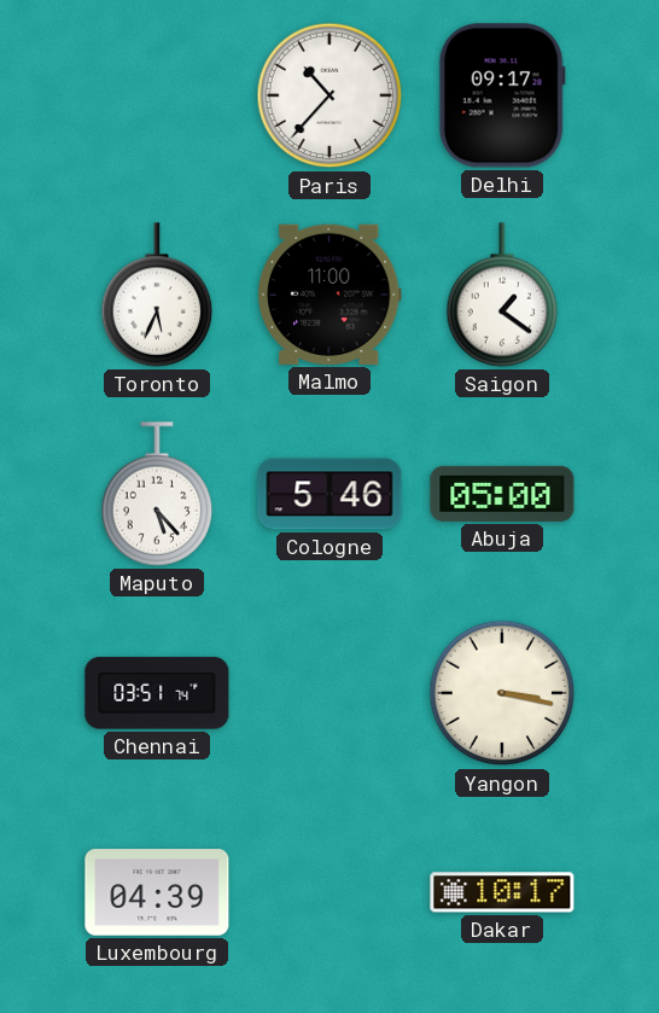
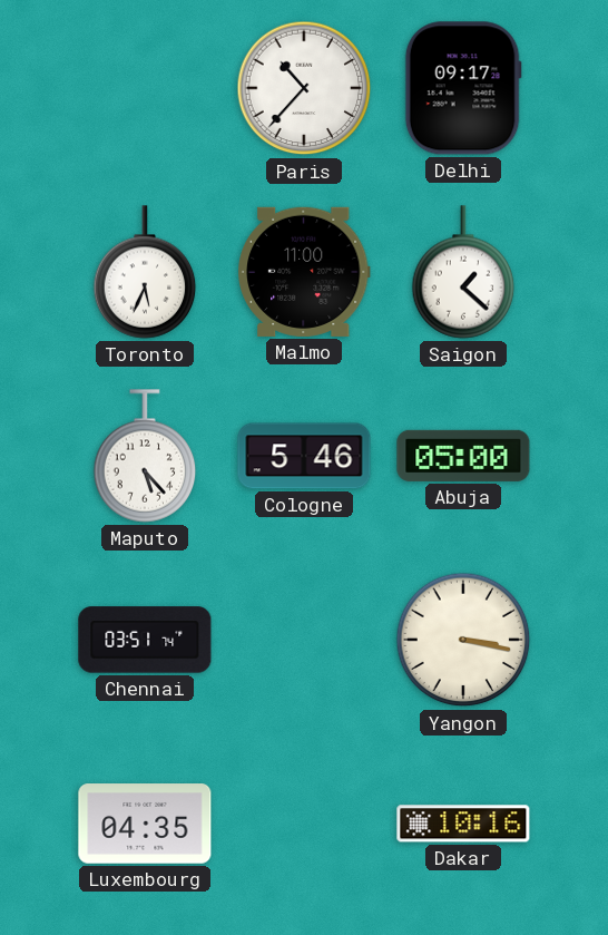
Saigon: 1:21 -> 1:22 (463, 272)
Luxembourg: 04:39 -> 04:35 (145, 824)
Dakar: 10:17 -> 10:16 (463, 824)
